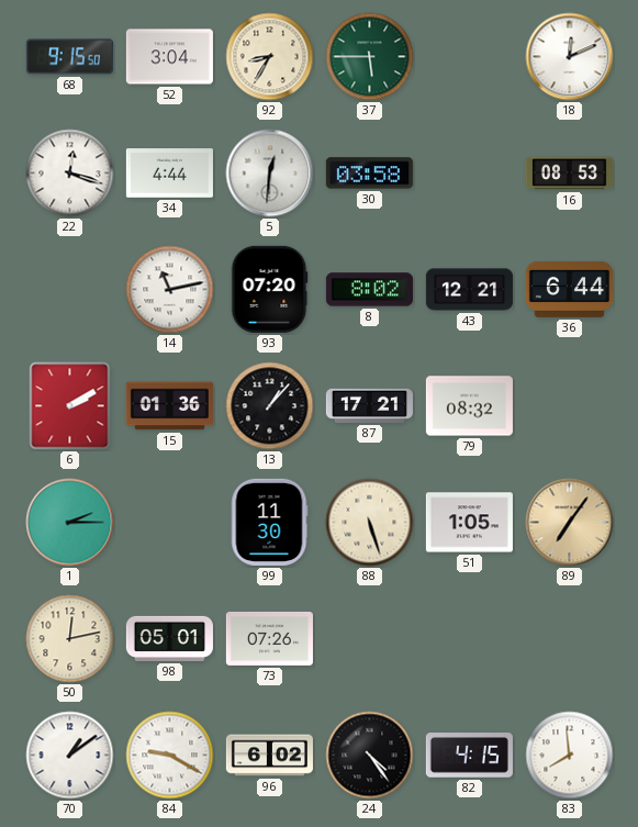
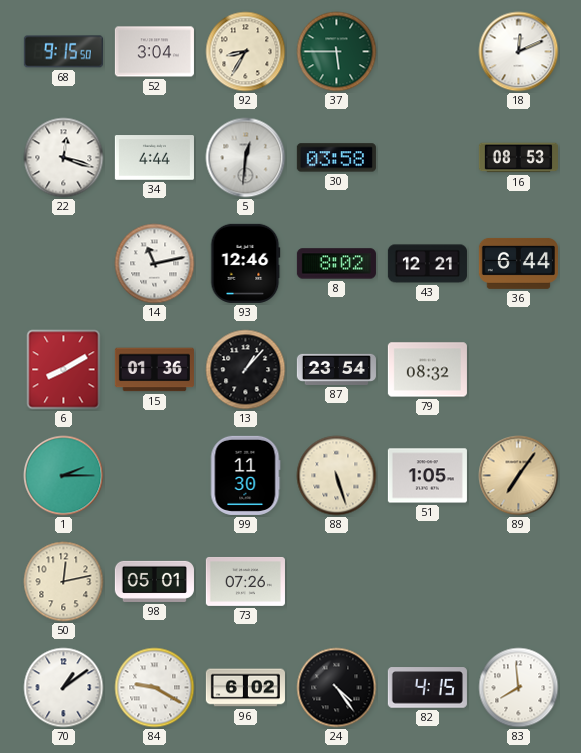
93: 07:20 -> 12:46 (246, 263)
6: 2:10 -> 8:10 (64, 370)
87: 17:21 -> 23:54 (336, 369)
